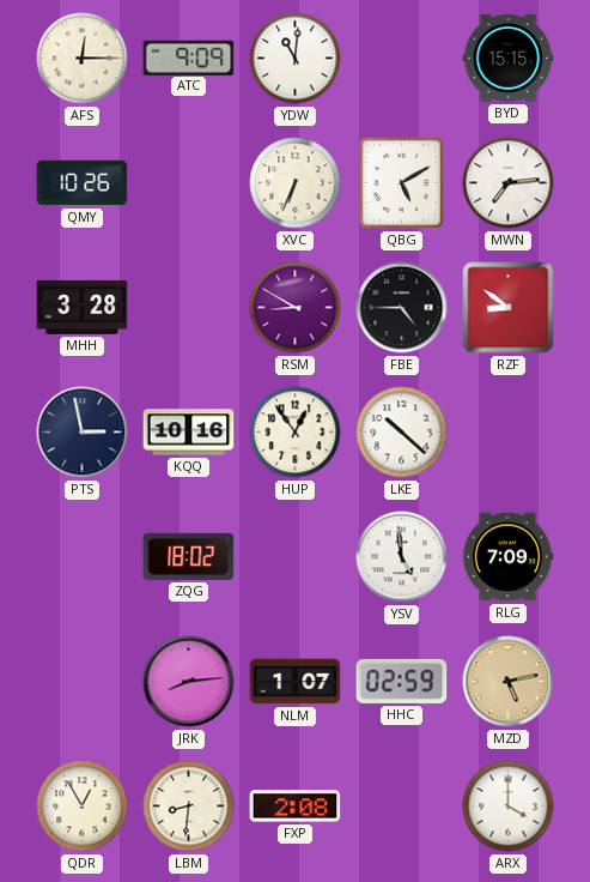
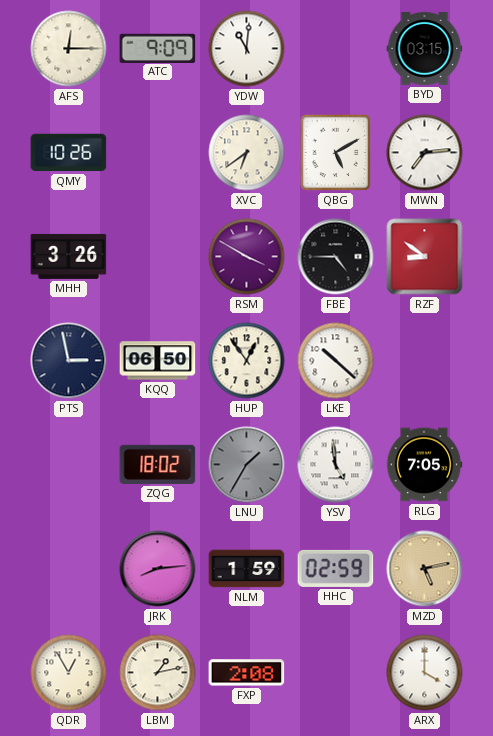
BYD: 15:15 -> 03:15 (425, 49)
XVC: 6:34 -> 6:39 (247, 153)
MHH: 3:28 -> 3:26 (69, 256)
RSM: 8:50 -> 3:50 (247, 257)
KQQ: 10:16 -> 06:50 (158, 361)
LNU: none -> 1:35 (247, 465)
RLG: 7:09 -> 7:05 (424, 465)
NLM: 1:07 -> 1:59 (247, 569)
LBM: 8:31 -> 1:13 (158, 673)
